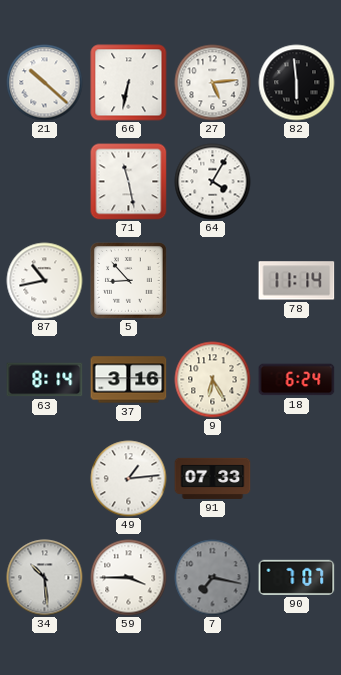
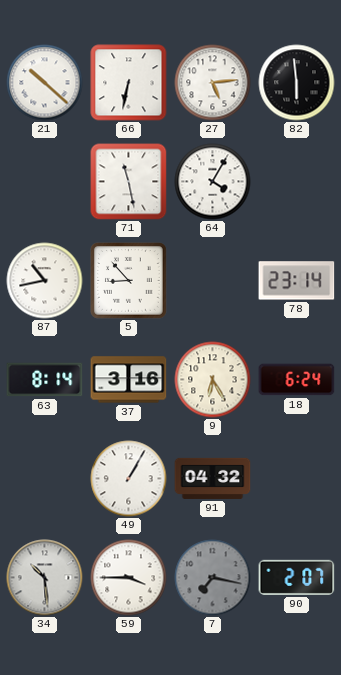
78: 11:14 -> 23:14 (297, 281)
49: 1:14 -> 1:05 (129, 479)
91: 07:33 -> 04:32 (213, 478)
90: 7:07 -> 2:07 (297, 577)
